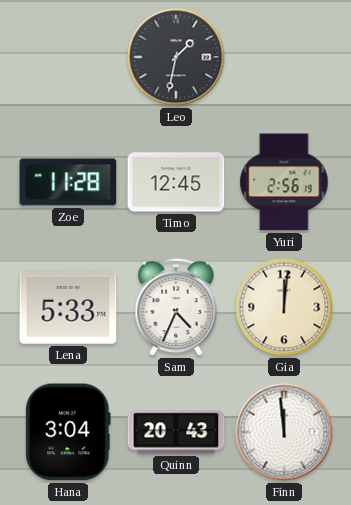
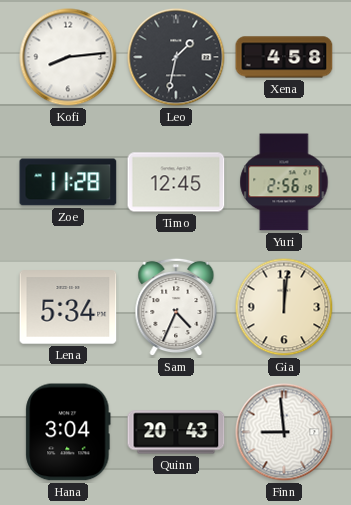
Kofi: none -> 8:14 (68, 57)
Xena: none -> 4:58 (284, 57)
Lena: 5:33 -> 5:34 (68, 307)
Finn: 11:59 -> 8:59 (284, 432)
